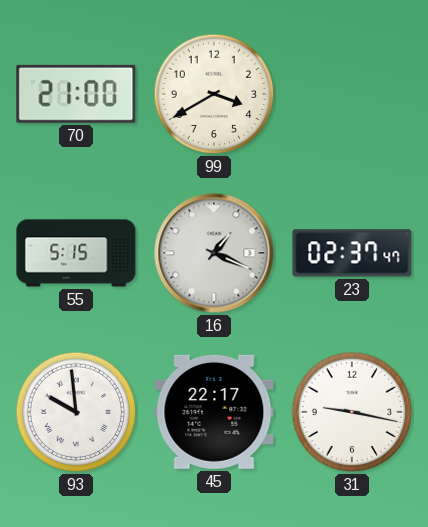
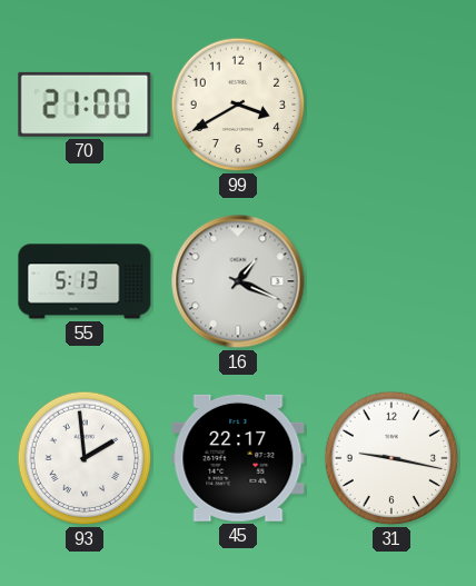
55: 5:15 -> 5:13 (85, 281)
23: 02:37 -> none (352, 253)
93: 9:59 -> 1:59 (85, 458)
